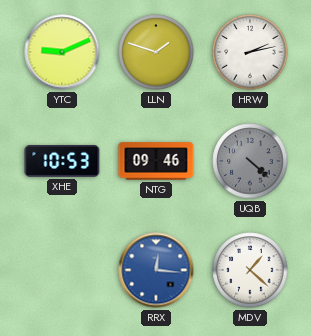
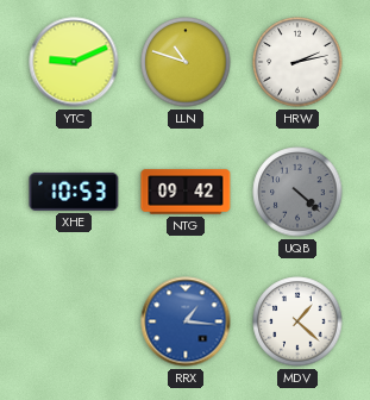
LLN: 1:48 -> 10:48 (186, 62)
NTG: 09:46 -> 09:42 (186, 192)
RRX: 12:16 -> 1:16 (186, 321)
